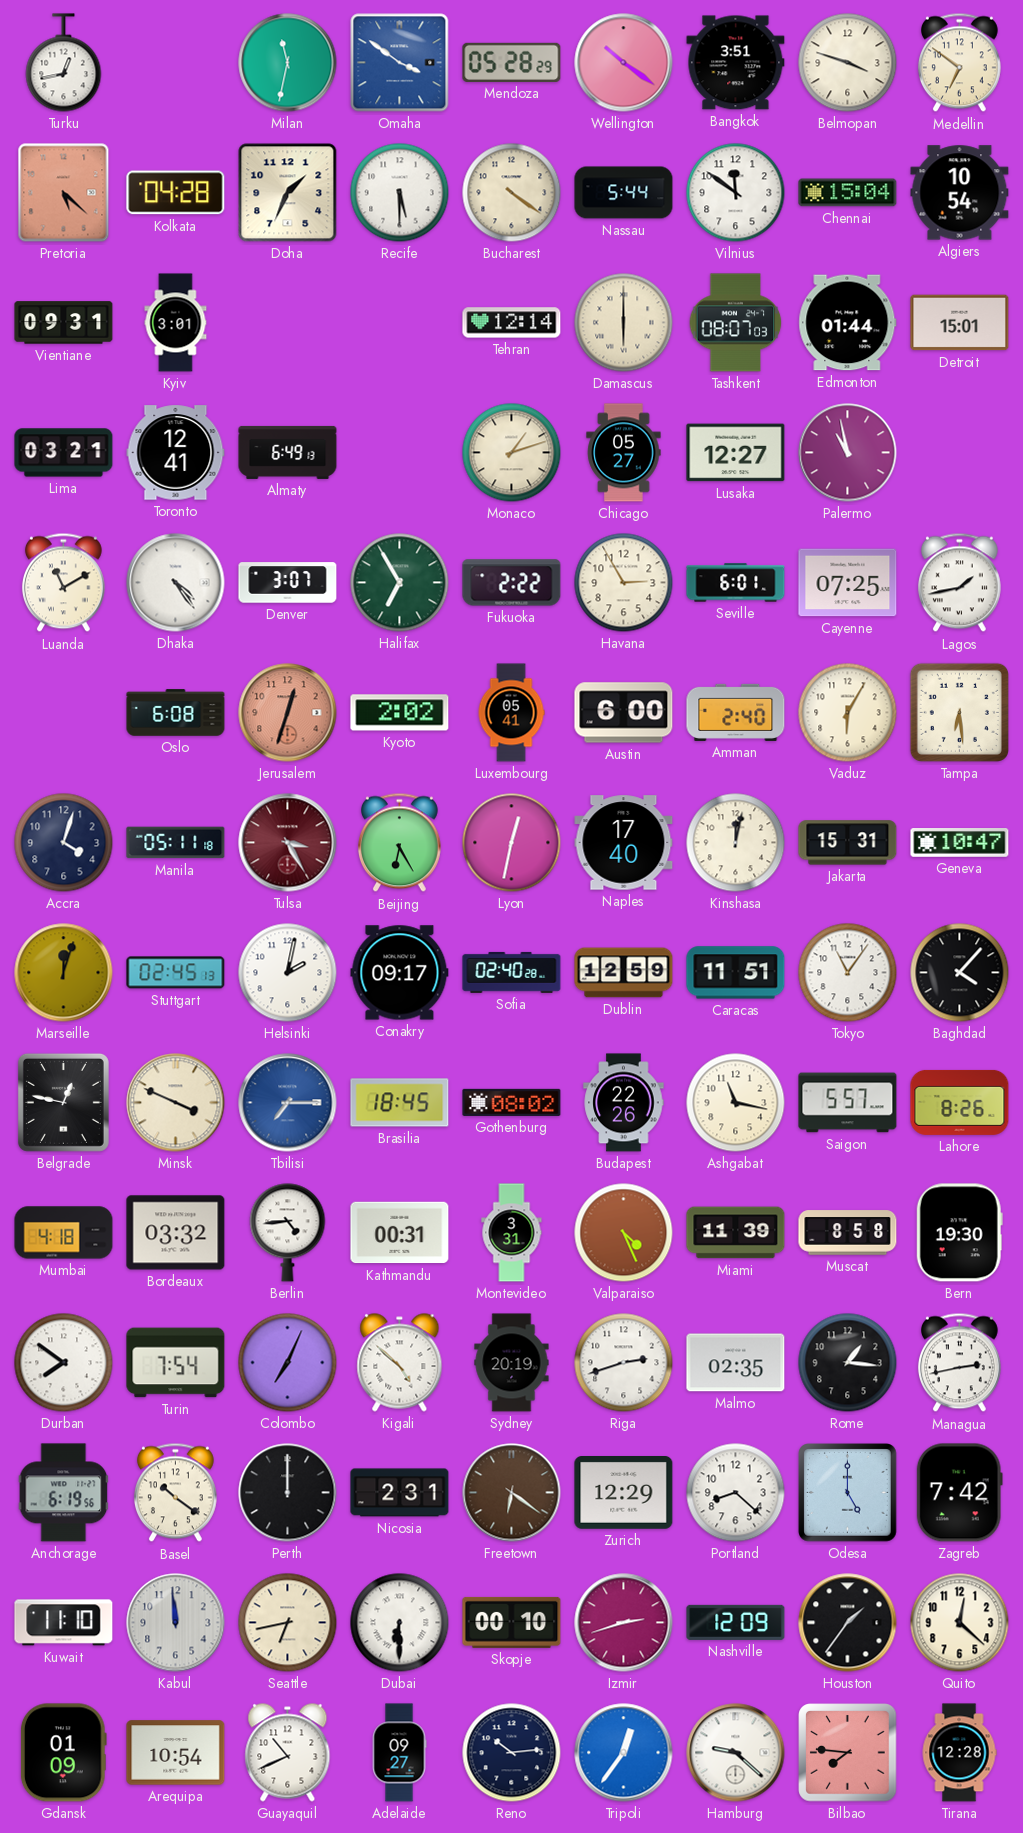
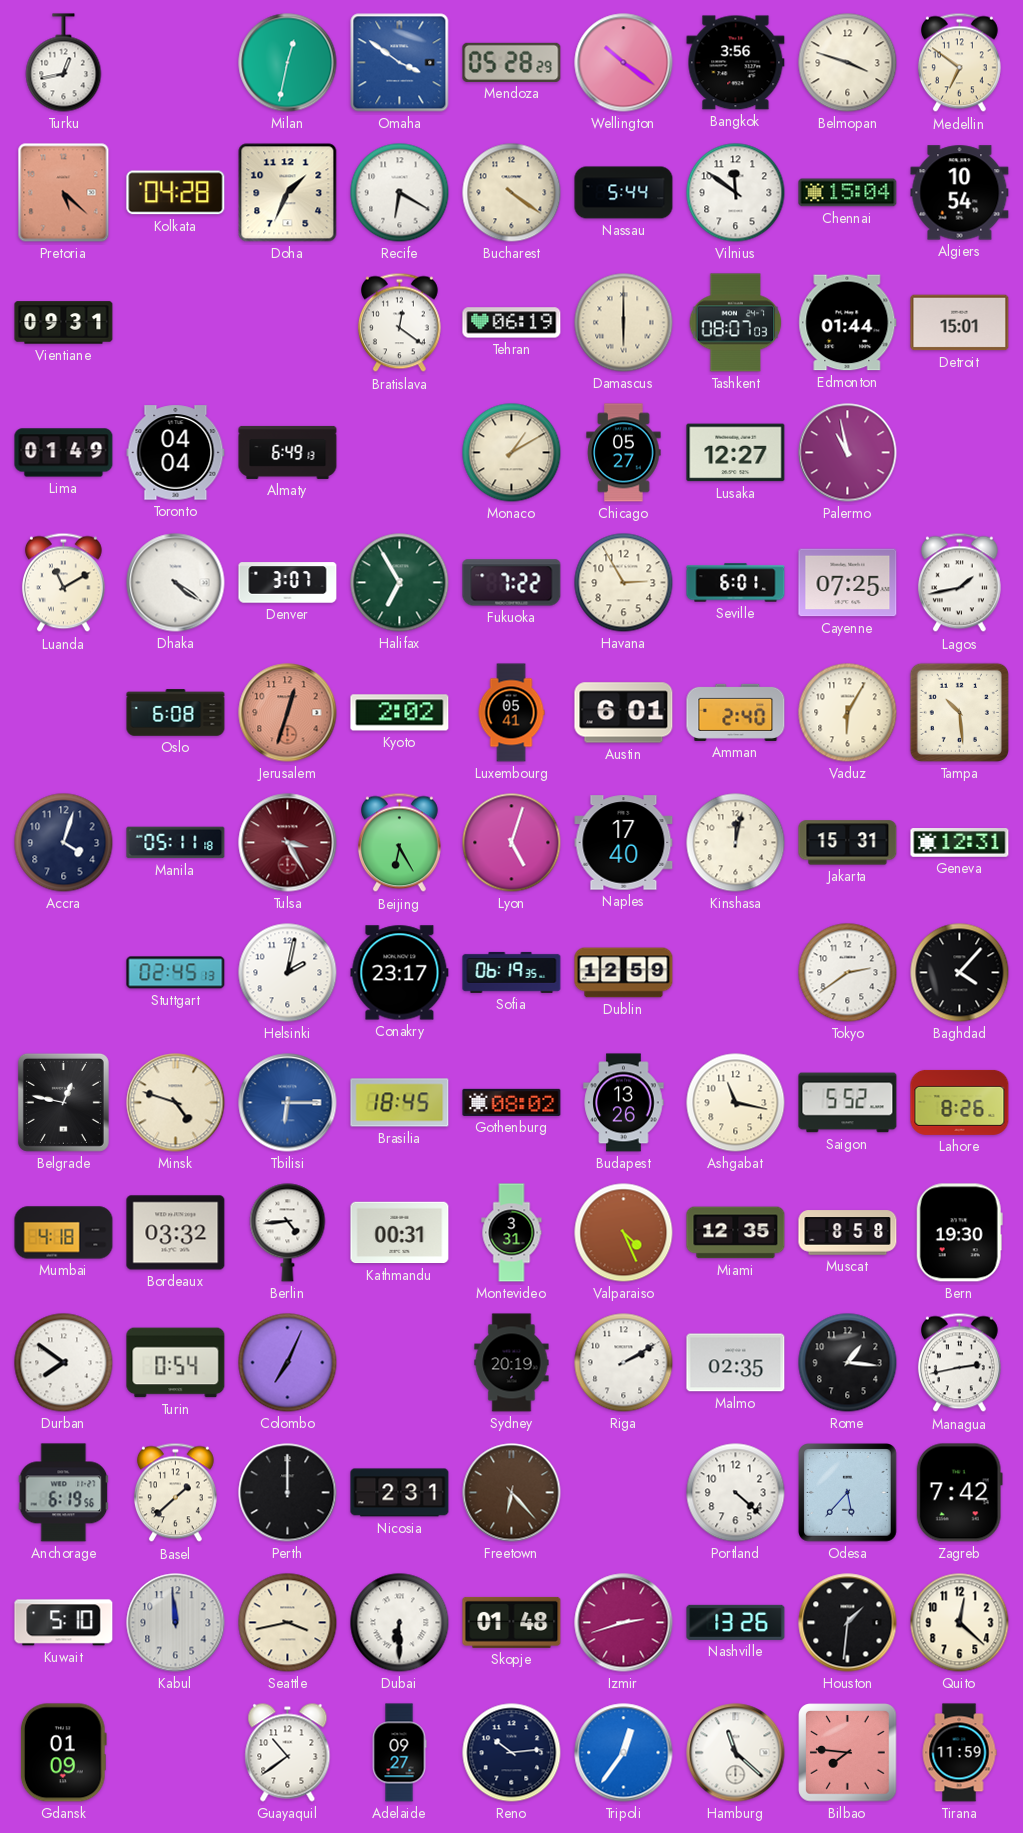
Milan: 11:32 -> 12:32 (288, 63)
Bangkok: 3:51 -> 3:56 (736, 63)
Recife: 5:30 -> 6:20 (400, 193)
Kyiv: 3:01 -> none (176, 323)
Bratislava: none -> 12:21 (399, 323)
Tehran: 12:14 -> 06:19 (512, 323)
Lima: 03:21 -> 01:49 (64, 453)
Toronto: 12:41 -> 04:04 (176, 453)
Monaco: 1:12 -> 1:10 (512, 453)
Dhaka: 4:24 -> 4:21 (176, 583)
Fukuoka: 2:22 -> 7:22 (512, 583)
Austin: 6:00 -> 6:01 (624, 713)
Tampa: 6:29 -> 10:29 (959, 712)
Lyon: 12:32 -> 5:03 (512, 843)
Geneva: 10:47 -> 12:31 (960, 843)
Marseille: 12:03 -> none (64, 973)
Conakry: 09:17 -> 23:17 (400, 973)
Sofia: 02:40 -> 06:19 (512, 972)
Caracas: 11:51 -> none (736, 973)
Tokyo: 11:06 -> 2:39 (848, 973)
Minsk: 3:49 -> 4:48 (176, 1103)
Tbilisi: 7:15 -> 6:15 (288, 1103)
Budapest: 22:26 -> 13:26 (624, 1103)
Saigon: 5:57 -> 5:52 (848, 1103)
Miami: 11:39 -> 12:35 (736, 1233)
Turin: 7:54 -> 0:54 (176, 1363)
Kigali: 4:52 -> none (400, 1363)
Riga: 2:42 -> 2:10 (624, 1363)
Basel: 10:21 -> 1:38 (175, 1493)
Freetown: 6:21 -> 6:23 (512, 1493)
Zurich: 12:29 -> none (624, 1493)
Portland: 8:22 -> 4:22 (736, 1493)
Odesa: 5:00 -> 5:37 (848, 1493)
Kuwait: 11:10 -> 5:10 (64, 1623)
Seattle: 6:43 -> 3:43 (288, 1623)
Skopje: 00:10 -> 01:48 (512, 1622)
Nashville: 12:09 -> 13:26 (736, 1622)
Houston: 1:36 -> 1:31 (848, 1623)
Arequipa: 10:54 -> none (176, 1753)
Guayaquil: 10:41 -> 10:39 (288, 1753)
Hamburg: 9:22 -> 11:22 (736, 1753)
Tirana: 12:28 -> 11:59 (959, 1753)
